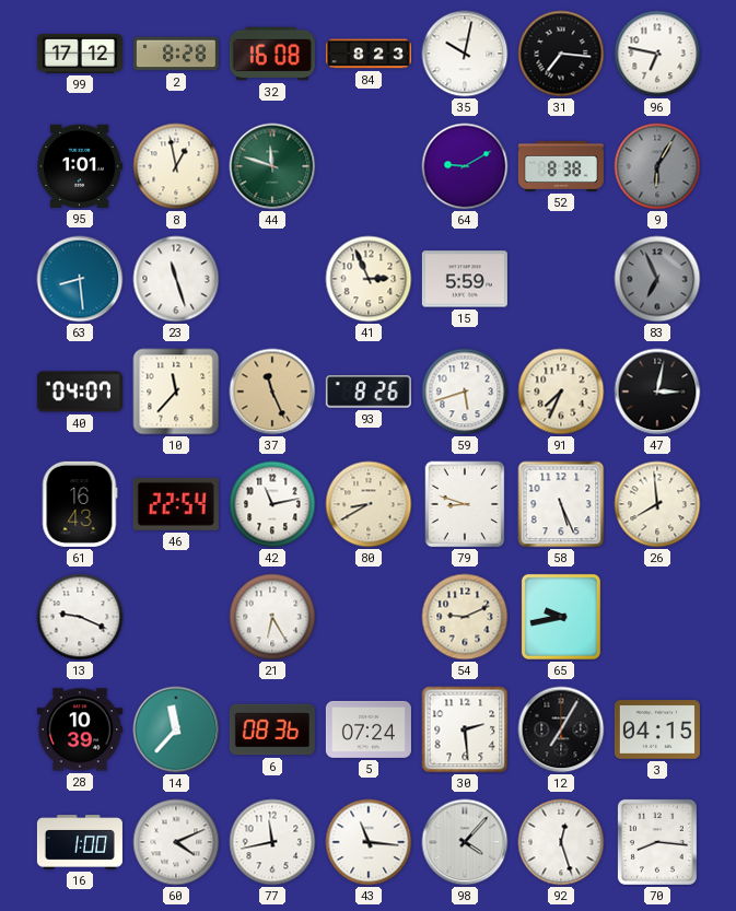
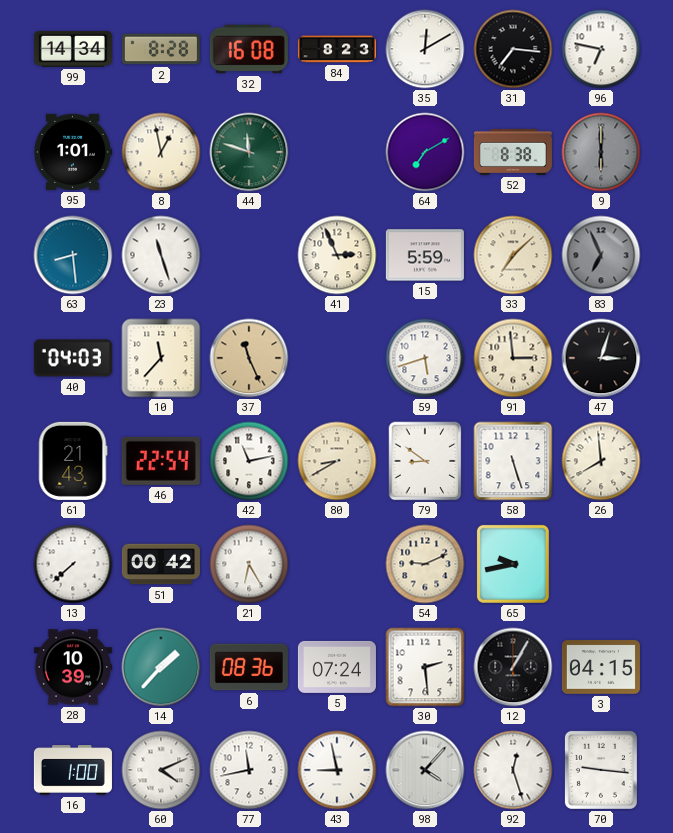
99: 17:12 -> 14:34 (73, 49)
35: 10:02 -> 12:10 (425, 49)
64: 9:10 -> 7:10 (425, 152)
9: 6:05 -> 6:00 (601, 152)
33: none -> 7:08 (513, 255)
40: 04:07 -> 04:03 (73, 358)
93: 8:26 -> none (369, 392)
91: 7:34 -> 2:59 (513, 358)
47: 3:02 -> 3:03 (601, 358)
61: 16:43 -> 21:43 (73, 461)
79: 8:48 -> 8:51 (425, 461)
58: 5:26 -> 5:27 (513, 461)
13: 9:19 -> 7:38 (73, 564)
51: none -> 00:42 (161, 564)
14: 11:37 -> 1:37 (161, 667)
12: 7:05 -> 1:05 (513, 667)
43: 11:16 -> 8:58 (337, 770)
70: 8:16 -> 9:16 (601, 770)
